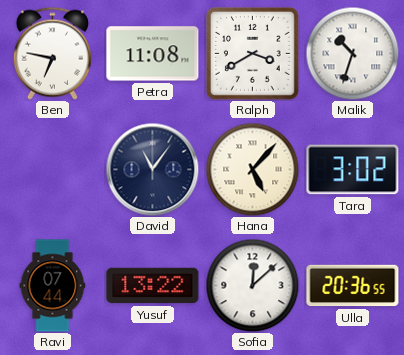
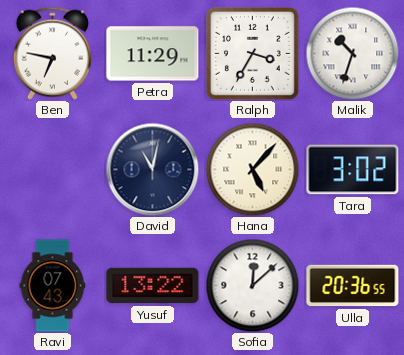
Petra: 11:08 -> 11:29 (153, 54)
Ralph: 3:40 -> 3:35 (252, 53)
David: 11:06 -> 11:02 (152, 169)
Ravi: 07:44 -> 07:43 (53, 286)
